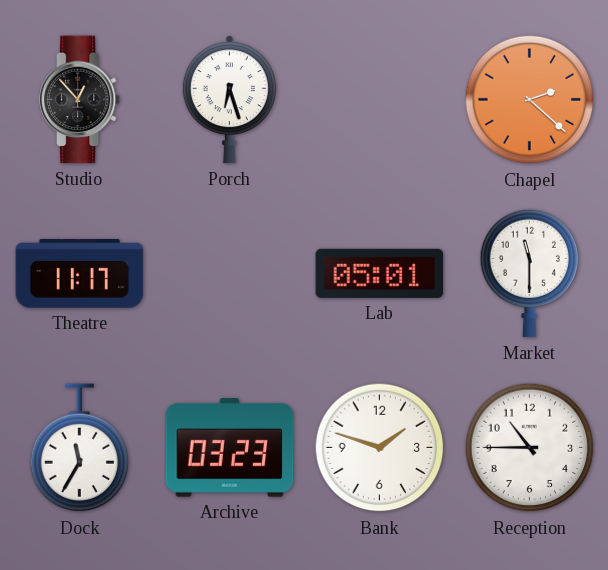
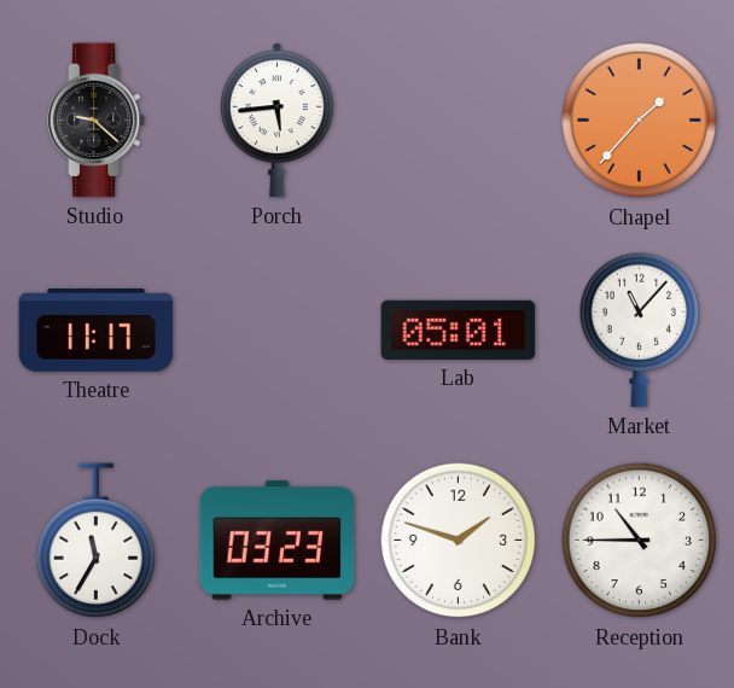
Studio: 12:53 -> 9:22 (97, 121)
Porch: 6:27 -> 5:44 (276, 121)
Chapel: 2:22 -> 1:37 (640, 121)
Market: 11:30 -> 11:07 (640, 330)
